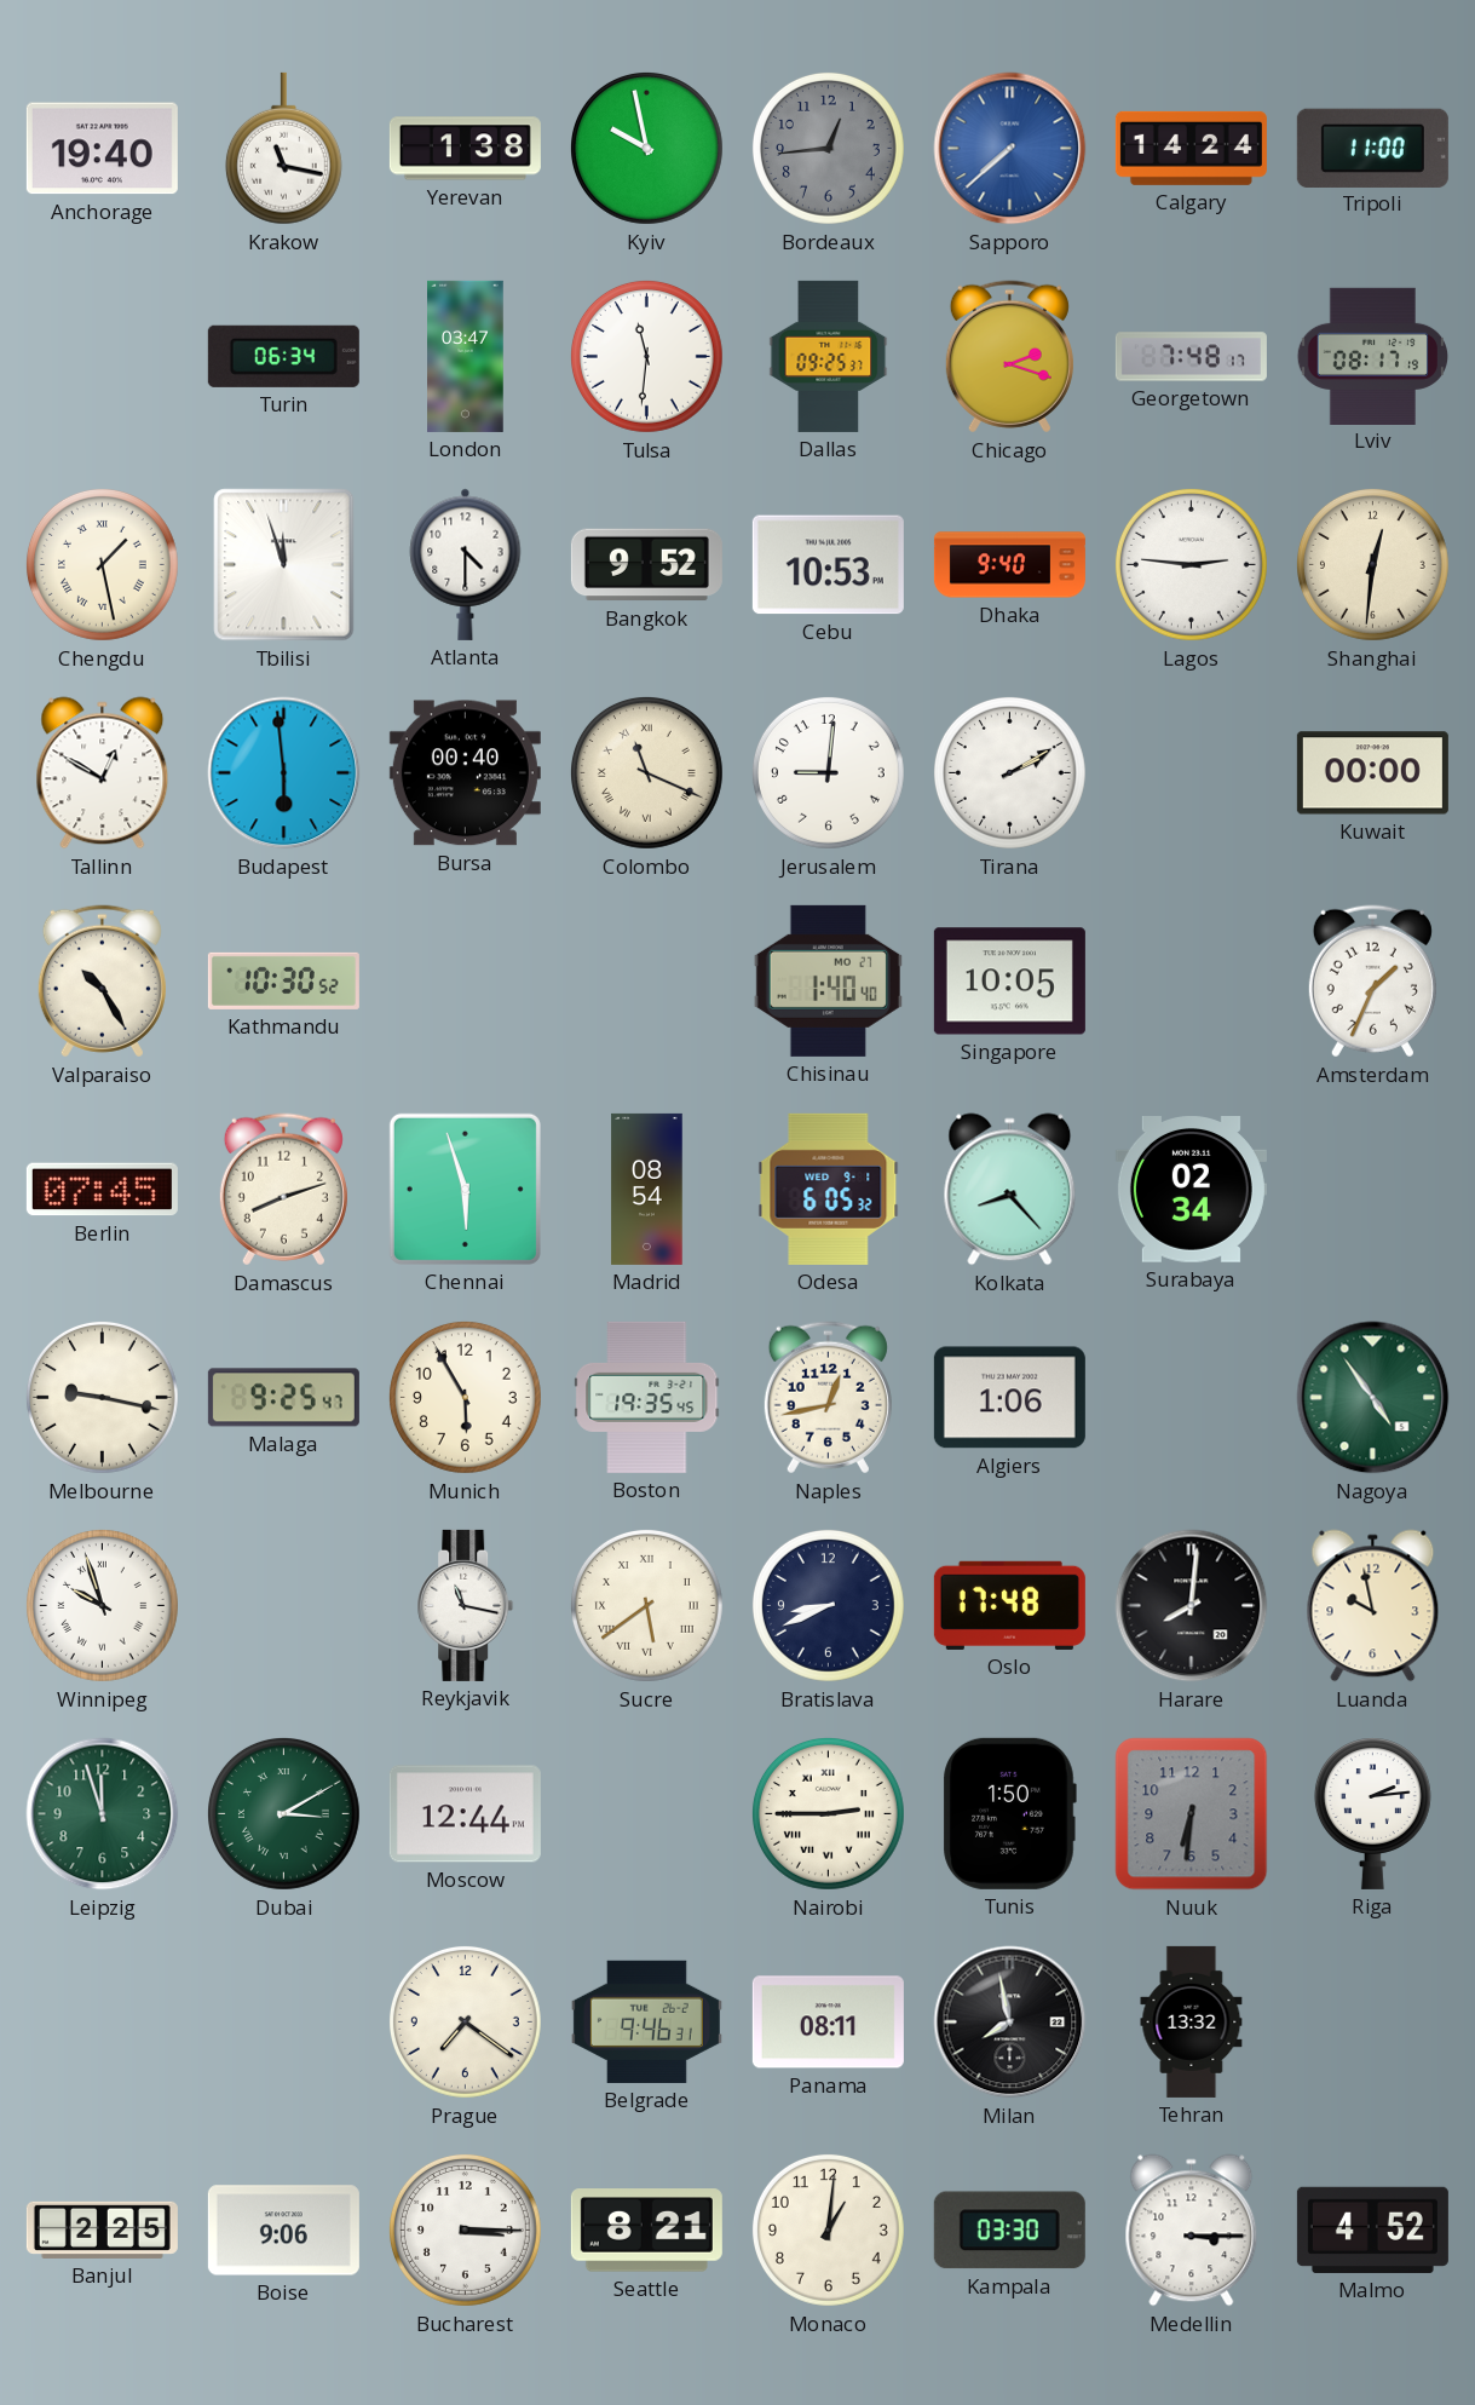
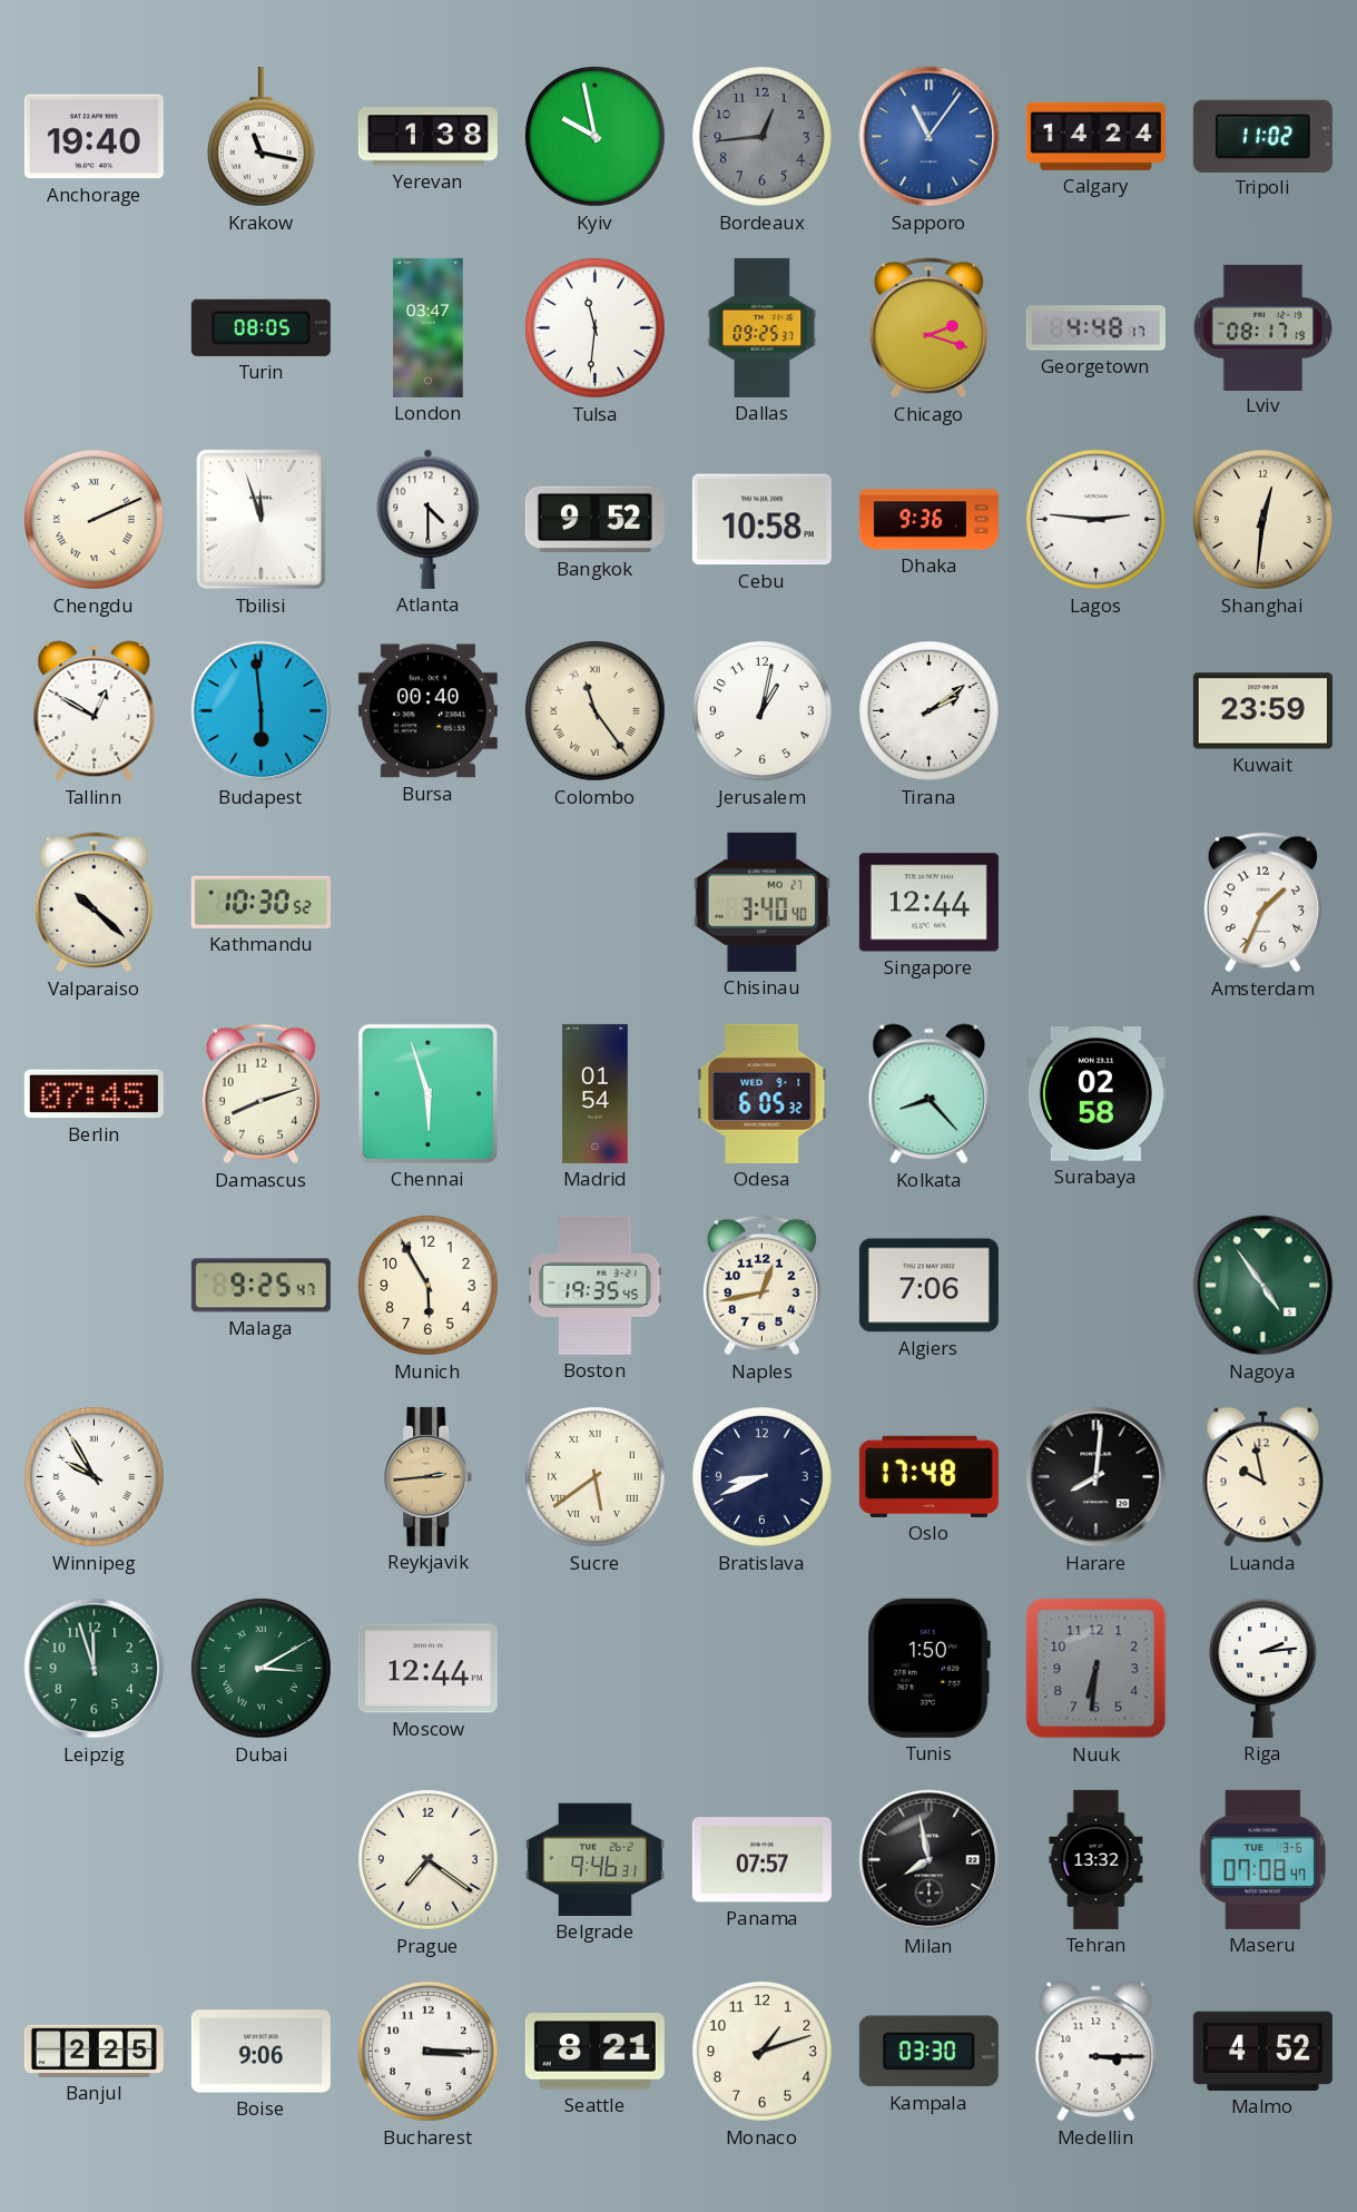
Sapporo: 7:38 -> 11:06 (930, 137)
Tripoli: 11:00 -> 11:02 (1262, 136)
Turin: 06:34 -> 08:05 (260, 327)
Georgetown: 7:48 -> 4:48 (1095, 328)
Chengdu: 1:28 -> 2:11 (94, 519)
Cebu: 10:53 -> 10:58 (761, 520)
Dhaka: 9:40 -> 9:36 (928, 520)
Colombo: 11:19 -> 11:24 (594, 710)
Jerusalem: 9:01 -> 1:02 (761, 710)
Tirana: 2:10 -> 2:09 (928, 710)
Kuwait: 00:00 -> 23:59 (1262, 711)
Valparaiso: 10:25 -> 10:22 (94, 903)
Chisinau: 1:40 -> 3:40 (761, 902)
Singapore: 10:05 -> 12:44 (928, 903)
Madrid: 08:54 -> 01:54 (596, 1093)
Surabaya: 02:34 -> 02:58 (1095, 1094)
Melbourne: 9:17 -> none (102, 1397)
Algiers: 1:06 -> 7:06 (928, 1286)
Winnipeg: 9:57 -> 9:55 (94, 1476)
Reykjavik: 11:17 -> 2:44 (429, 1476)
Reykjavik dial: white -> champagne (429, 1476)
Nairobi: 2:45 -> none (828, 1813)
Panama: 08:11 -> 07:57 (761, 1860)
Maseru: none -> 07:08 (1262, 1859)
Monaco: 1:01 -> 1:12 (761, 2051)
